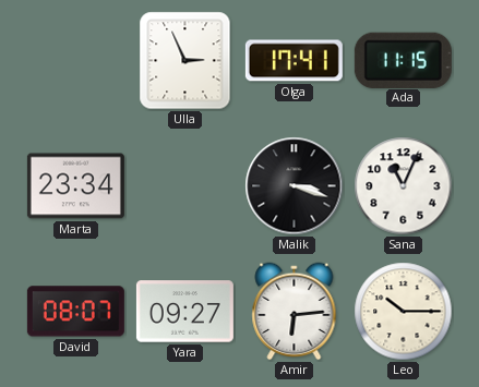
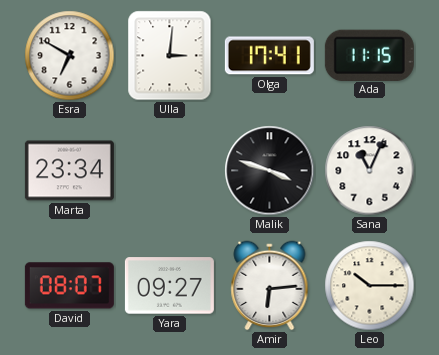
Esra: none -> 6:50 (70, 56)
Ulla: 2:56 -> 3:01 (170, 56)
Malik: 3:18 -> 3:48 (270, 171)
